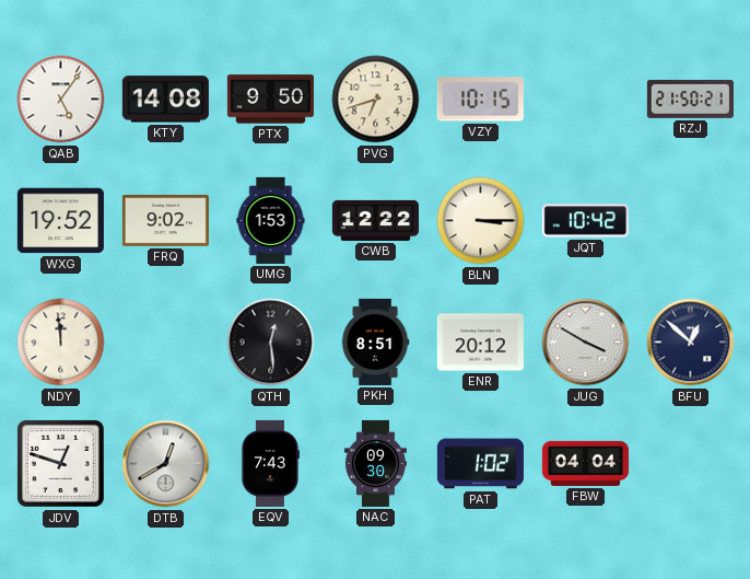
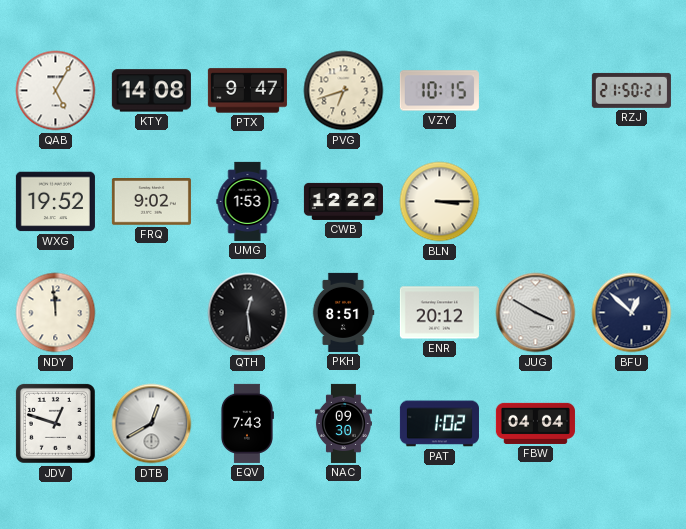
QAB: 5:06 -> 5:05 (56, 91)
PTX: 9:50 -> 9:47 (247, 91)
JQT: 10:42 -> none (585, 221)
